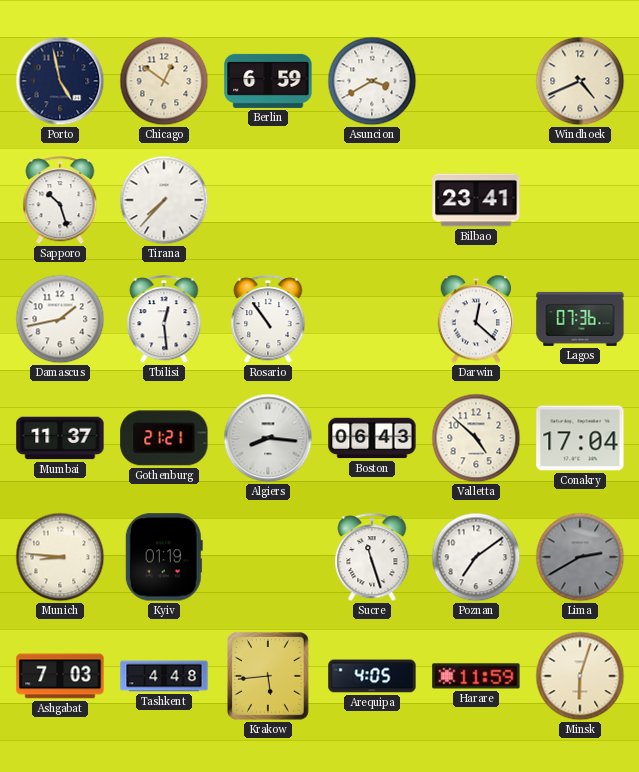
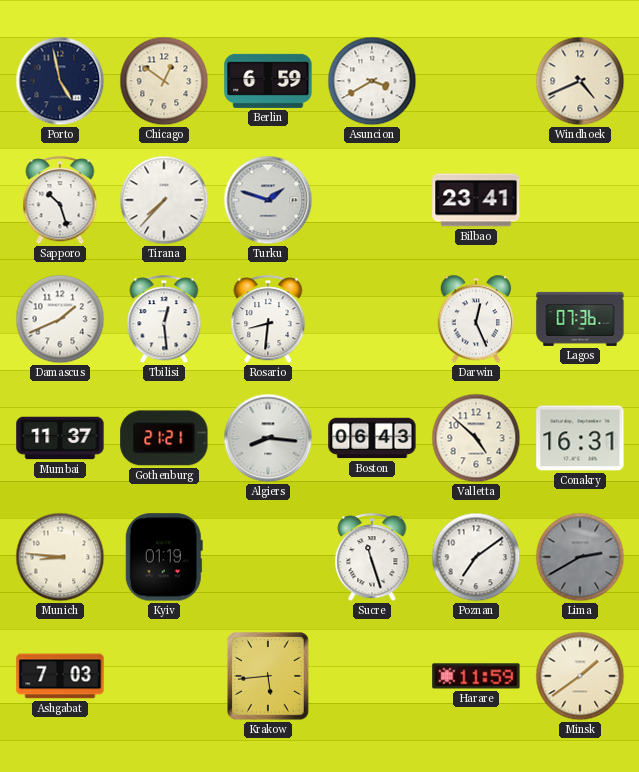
Turku: none -> 1:48 (268, 200)
Damascus: 1:43 -> 1:41 (60, 319)
Rosario: 10:54 -> 8:31 (268, 320)
Darwin: 12:22 -> 12:26 (476, 319)
Conakry: 17:04 -> 16:31 (580, 438)
Tashkent: 4:48 -> none (164, 676)
Arequipa: 4:05 -> none (372, 676)
Minsk: 6:03 -> 1:39 (580, 676)
